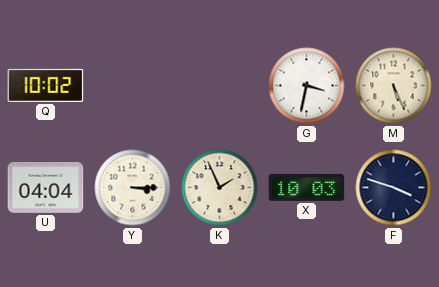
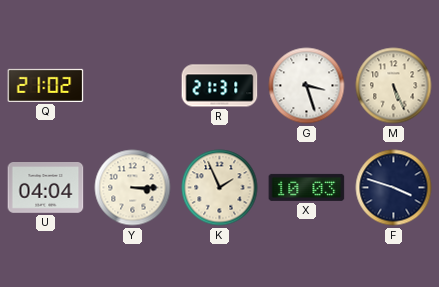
Q: 10:02 -> 21:02 (46, 85)
R: none -> 21:31 (220, 86)
G: 3:32 -> 3:27 (307, 86)
